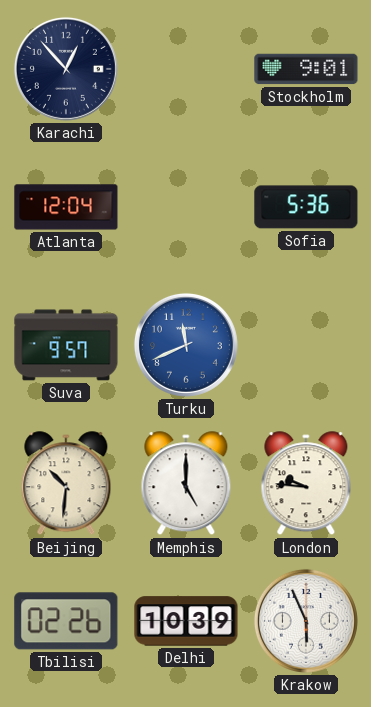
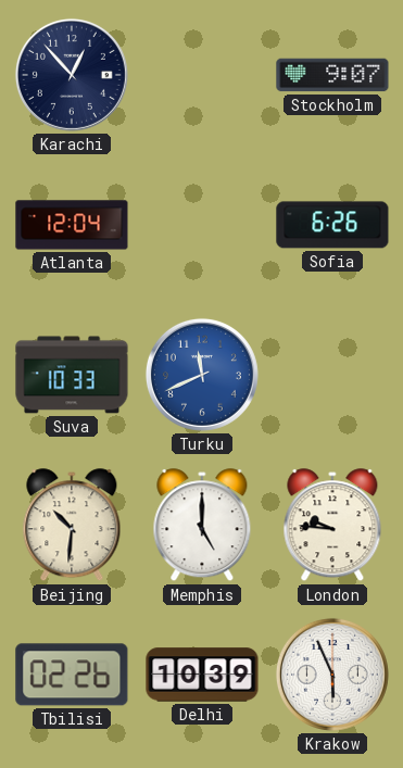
Stockholm: 9:01 -> 9:07 (332, 75)
Sofia: 5:36 -> 6:26 (332, 225)
Suva: 9:57 -> 10:33 (72, 375)
